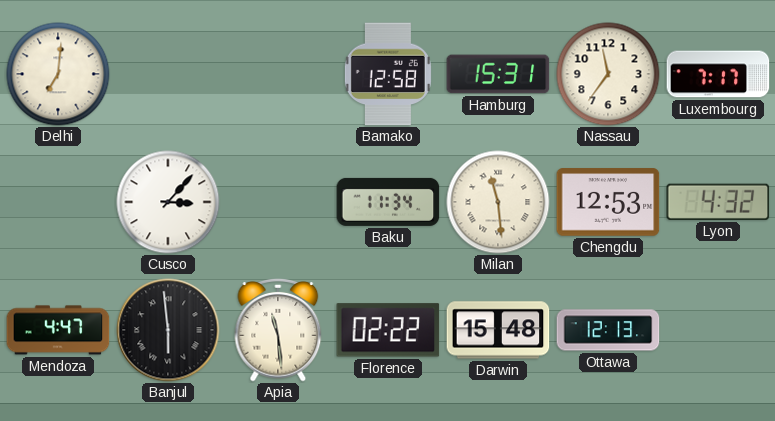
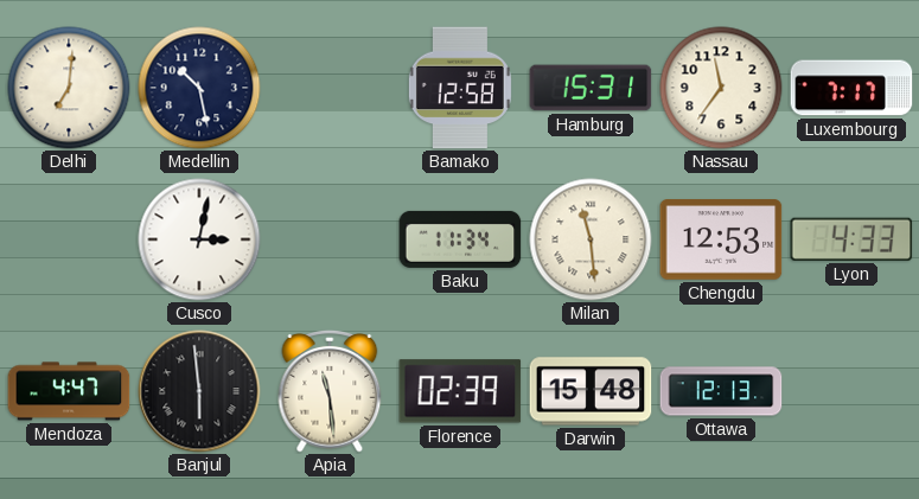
Medellin: none -> 10:28 (199, 88)
Cusco: 3:07 -> 3:02 (199, 239)
Lyon: 4:32 -> 4:33 (851, 239)
Florence: 02:22 -> 02:39 (460, 391)
